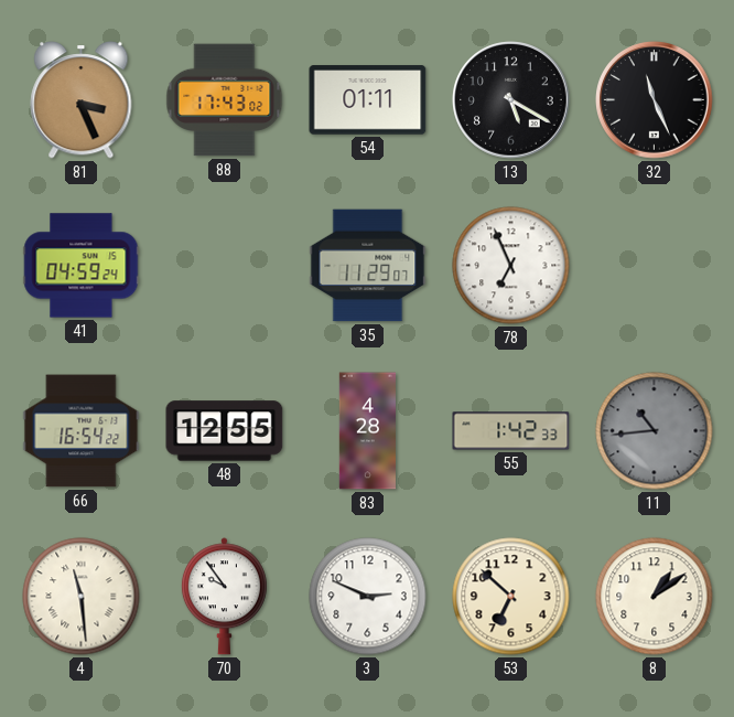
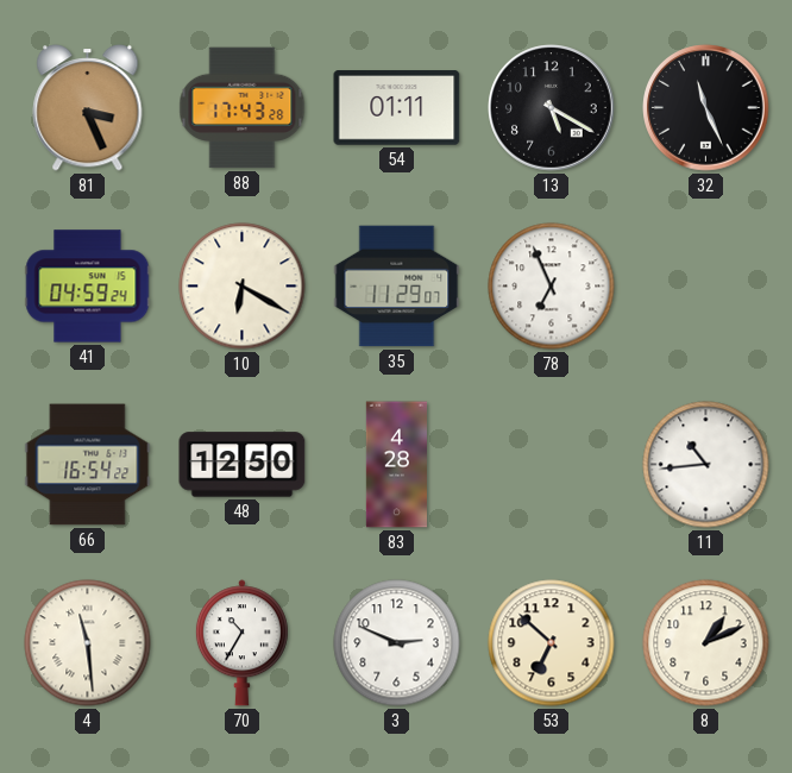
88: 17:43:02 -> 17:43:28 (243, 108)
10: none -> 6:20 (243, 287)
48: 12:55 -> 12:50 (243, 465)
55: 1:42 -> none (511, 431)
11 dial: grey -> white (706, 465)
70: 9:54 -> 10:35 (241, 643)
8: 1:09 -> 1:11 (706, 643)
